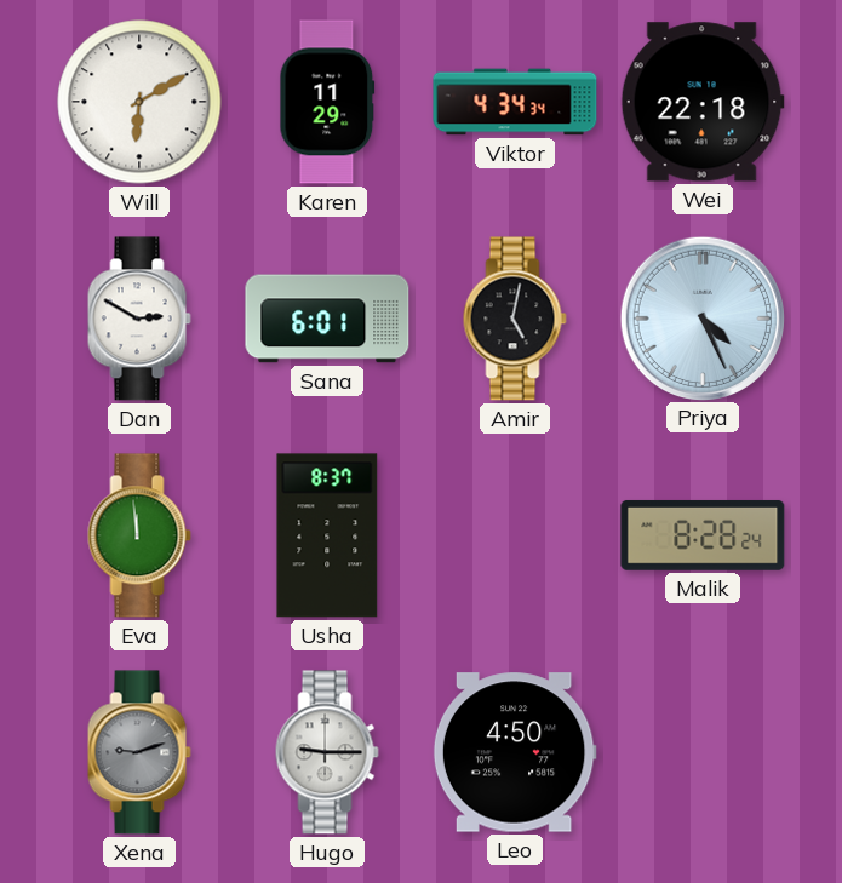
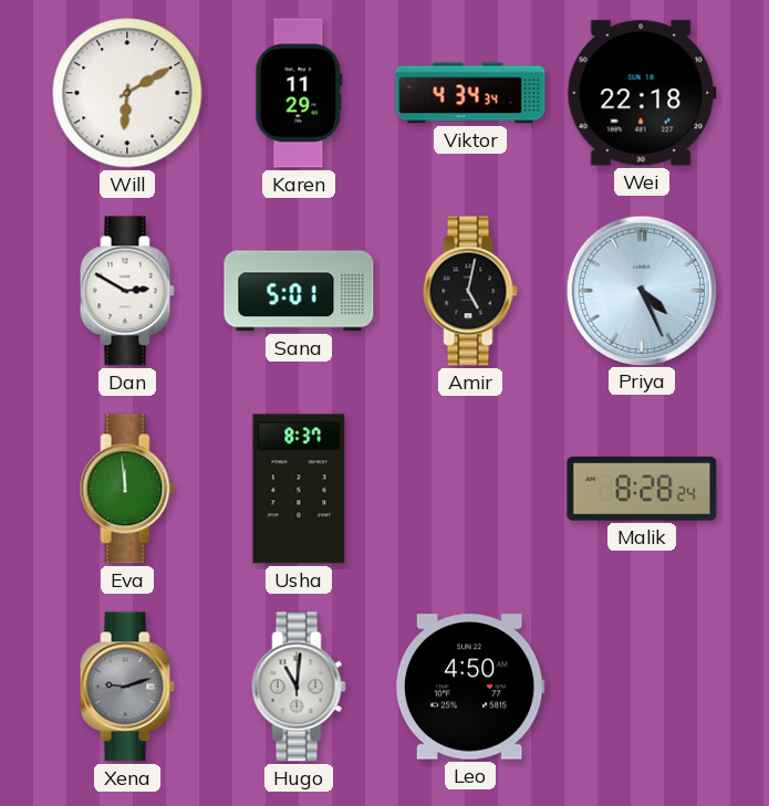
Sana: 6:01 -> 5:01 (299, 291)
Hugo: 9:15 -> 11:01 (299, 687)
